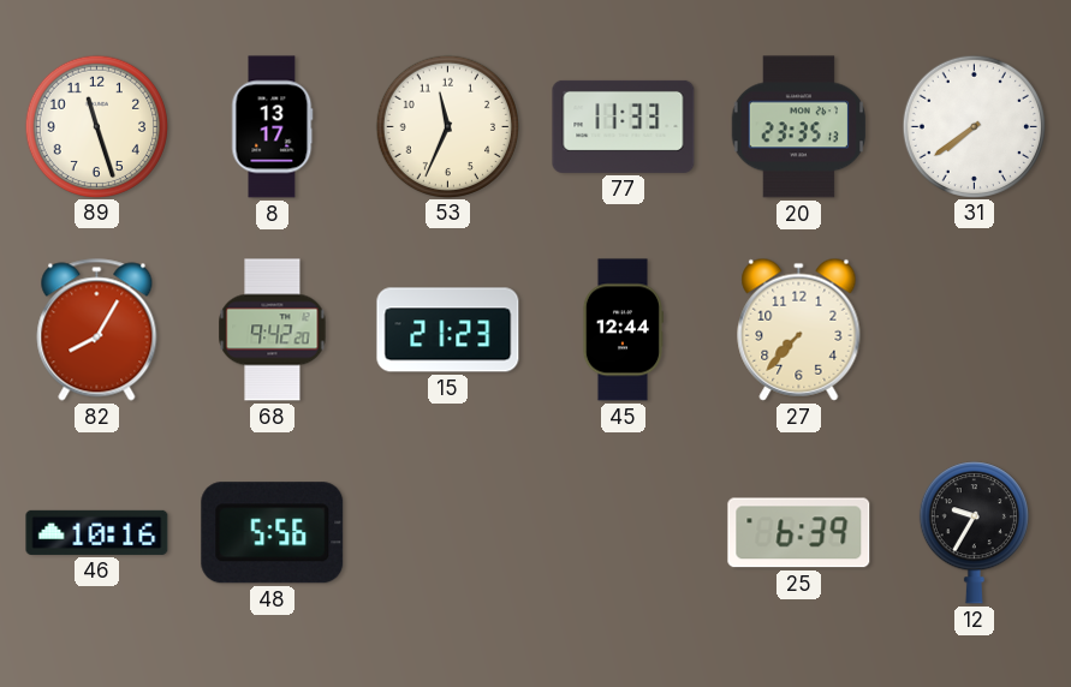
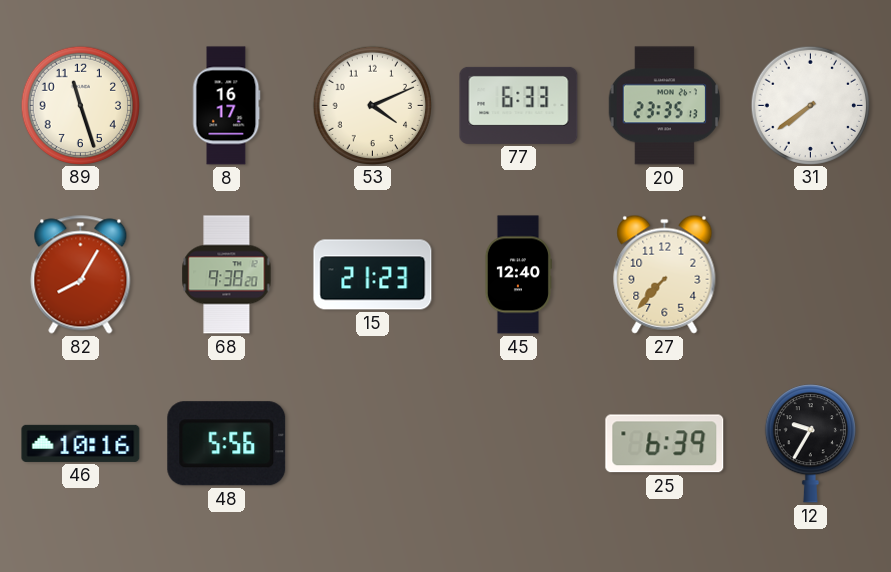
8: 13:17 -> 16:17 (227, 106)
53: 11:34 -> 4:11 (372, 105)
77: 11:33 -> 6:33 (519, 105)
68: 9:42 -> 9:38 (227, 275)
45: 12:44 -> 12:40 (518, 275)
